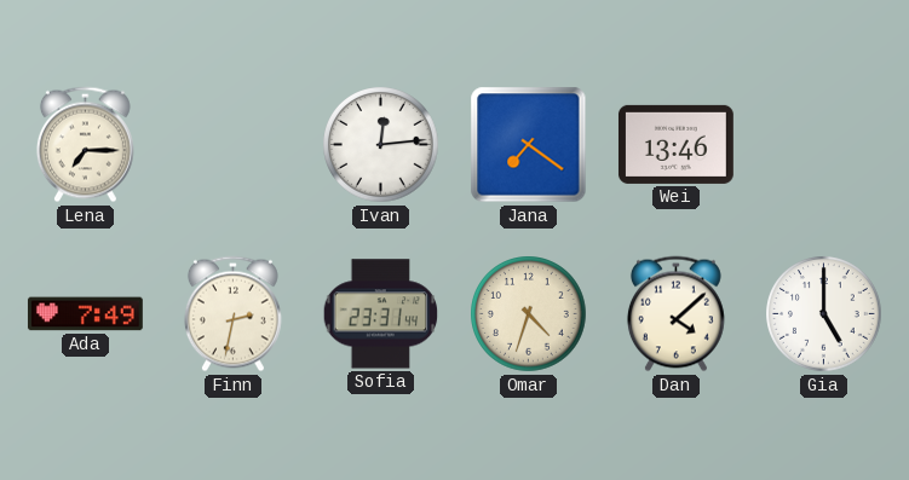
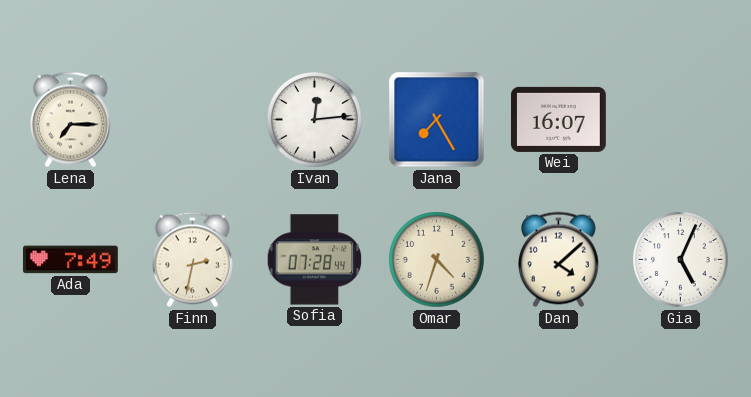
Jana: 7:21 -> 7:25 (437, 120)
Wei: 13:46 -> 16:07 (558, 119)
Sofia: 23:31 -> 07:28 (315, 260)
Gia: 5:00 -> 5:04 (681, 260)
